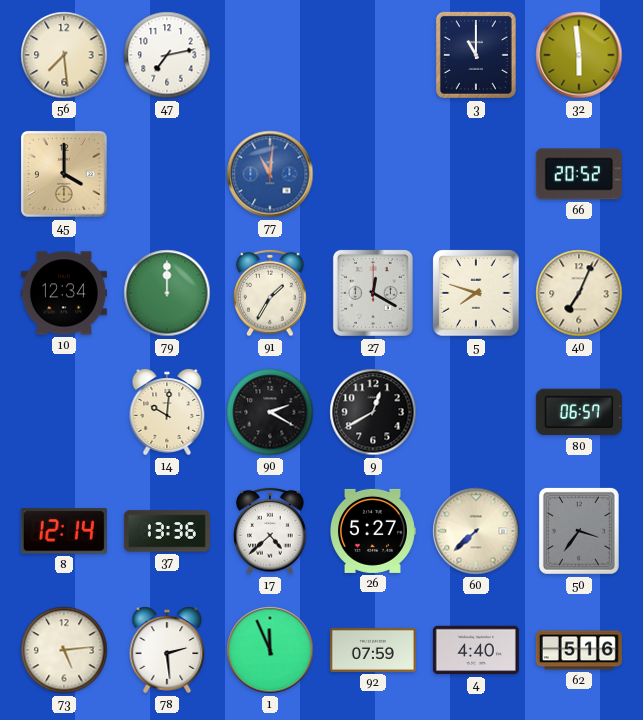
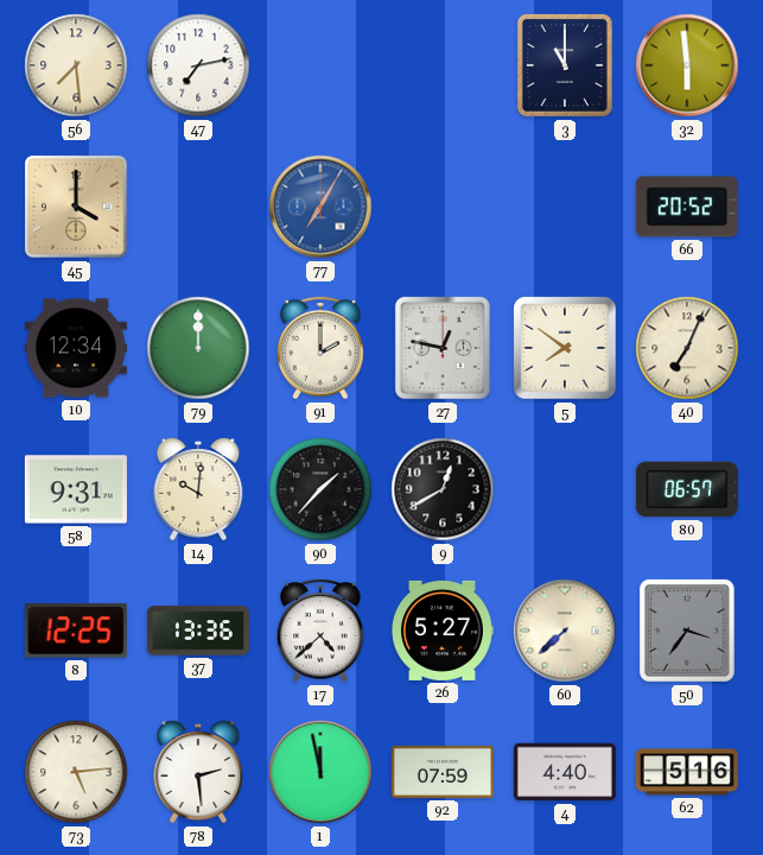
77: 11:01 -> 7:05 (320, 207)
91: 1:35 -> 2:00 (320, 348)
27: 12:20 -> 12:47 (443, 348)
5: 7:48 -> 7:51 (565, 348)
58: none -> 9:31 (76, 489)
90: 2:20 -> 1:37 (320, 489)
8: 12:14 -> 12:25 (76, 631)
1: 11:56 -> 11:58 (320, 772)
